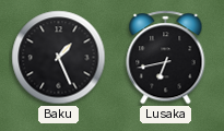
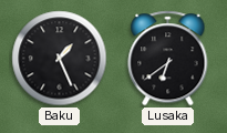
Lusaka: 6:43 -> 6:39 (168, 59)
